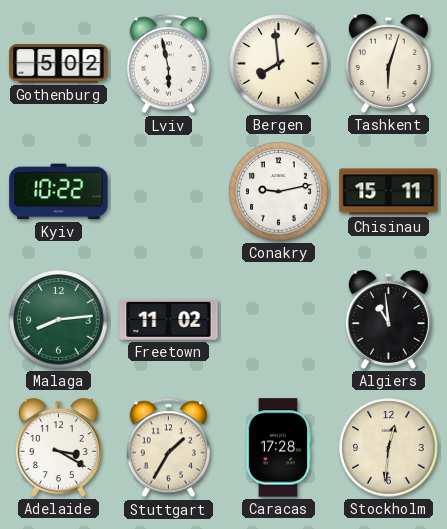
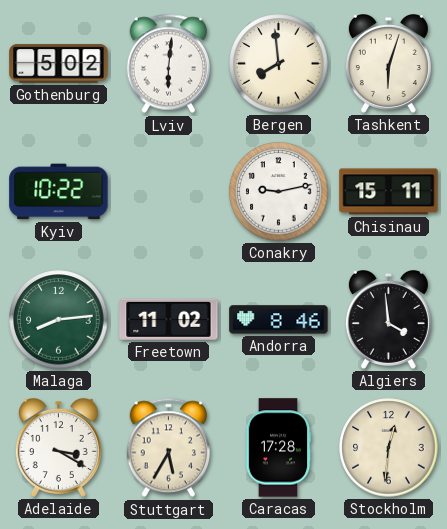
Lviv: 5:58 -> 6:01 (168, 64)
Andorra: none -> 8:46 (279, 320)
Algiers: 10:59 -> 3:59 (388, 320)
Stuttgart: 1:35 -> 5:35 (168, 448)
